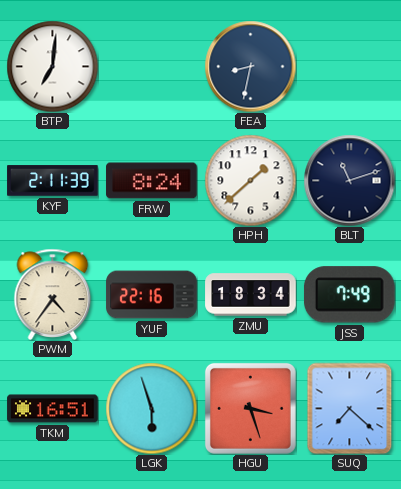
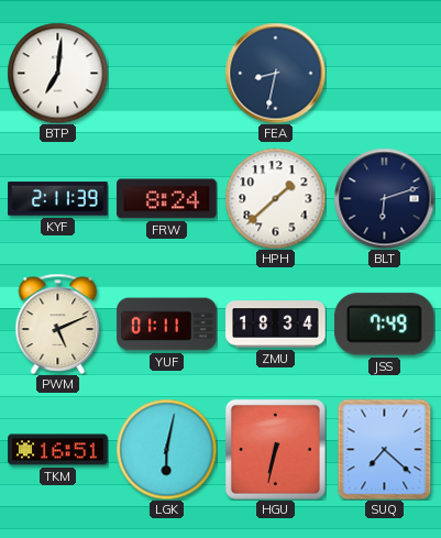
BLT: 11:12 -> 6:12 (384, 198)
PWM: 4:36 -> 5:11 (58, 323)
YUF: 22:16 -> 01:11 (167, 325)
LGK: 5:57 -> 6:02 (166, 449)
HGU: 3:27 -> 6:32 (275, 449)
